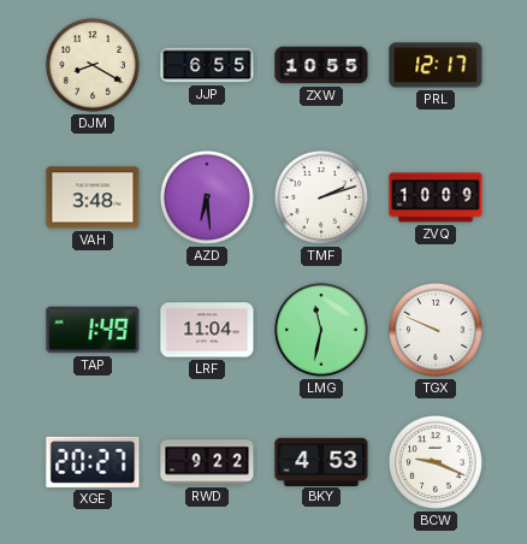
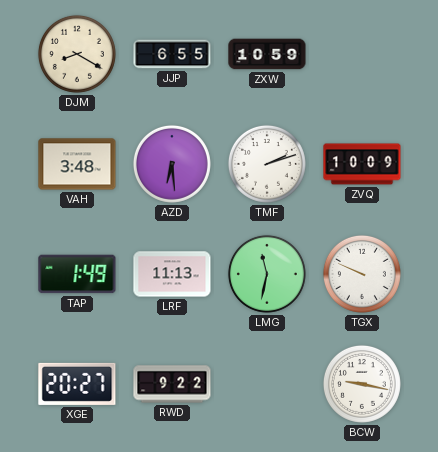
ZXW: 10:55 -> 10:59 (267, 54)
PRL: 12:17 -> none (436, 65)
LRF: 11:04 -> 11:13 (172, 274)
BKY: 4:53 -> none (321, 461)
BCW: 9:19 -> 9:17 (362, 384)
